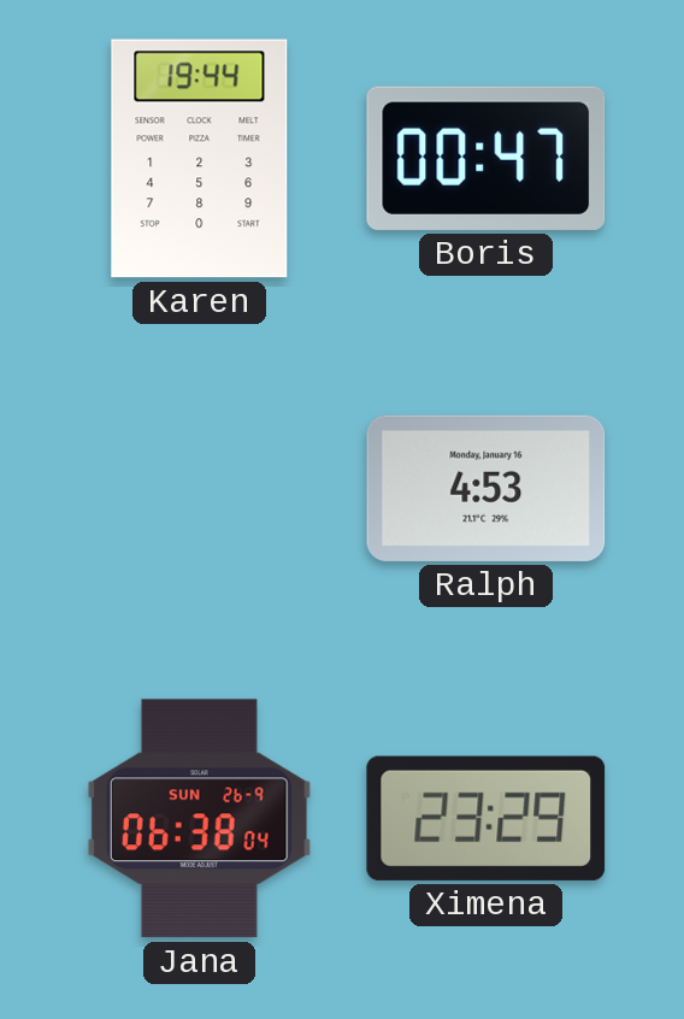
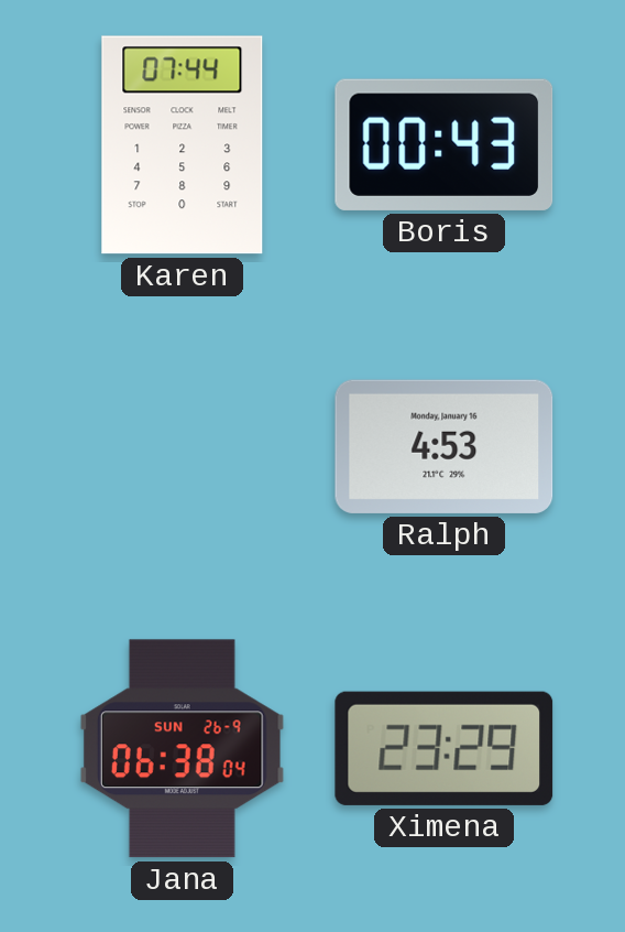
Karen: 19:44 -> 07:44 (183, 145)
Boris: 00:47 -> 00:43 (445, 144)
